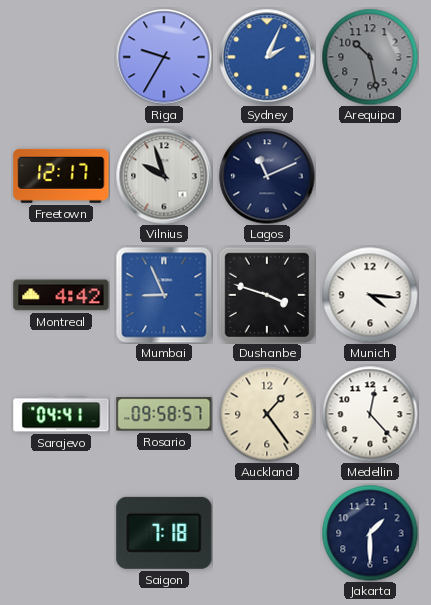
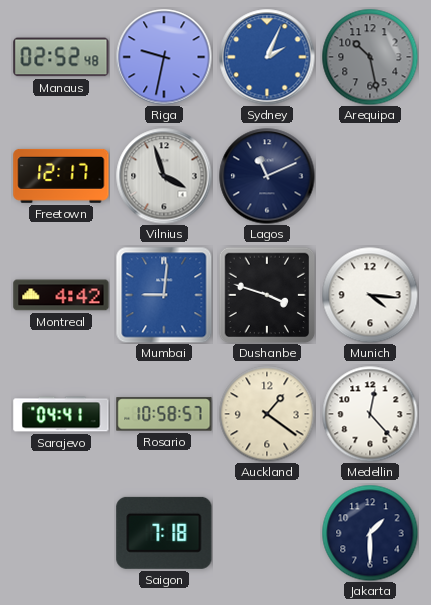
Manaus: none -> 02:52 (61, 57)
Riga: 9:35 -> 9:32 (164, 57)
Vilnius: 9:57 -> 3:57 (164, 176)
Mumbai: 8:56 -> 9:01 (164, 295)
Rosario: 09:58 -> 10:58 (164, 414)
Auckland: 1:24 -> 1:21 (267, 414)
